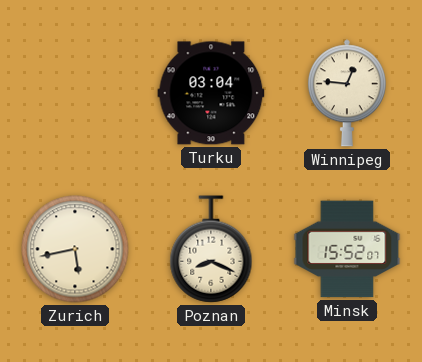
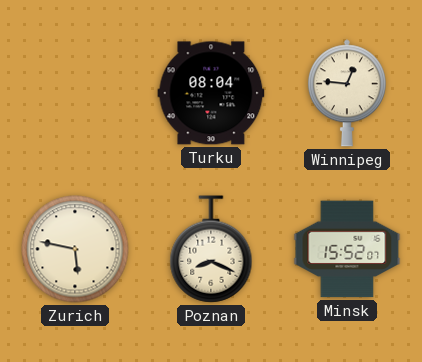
Turku: 03:04 -> 08:04 (211, 93)
Zurich: 5:43 -> 5:47 (75, 249)
